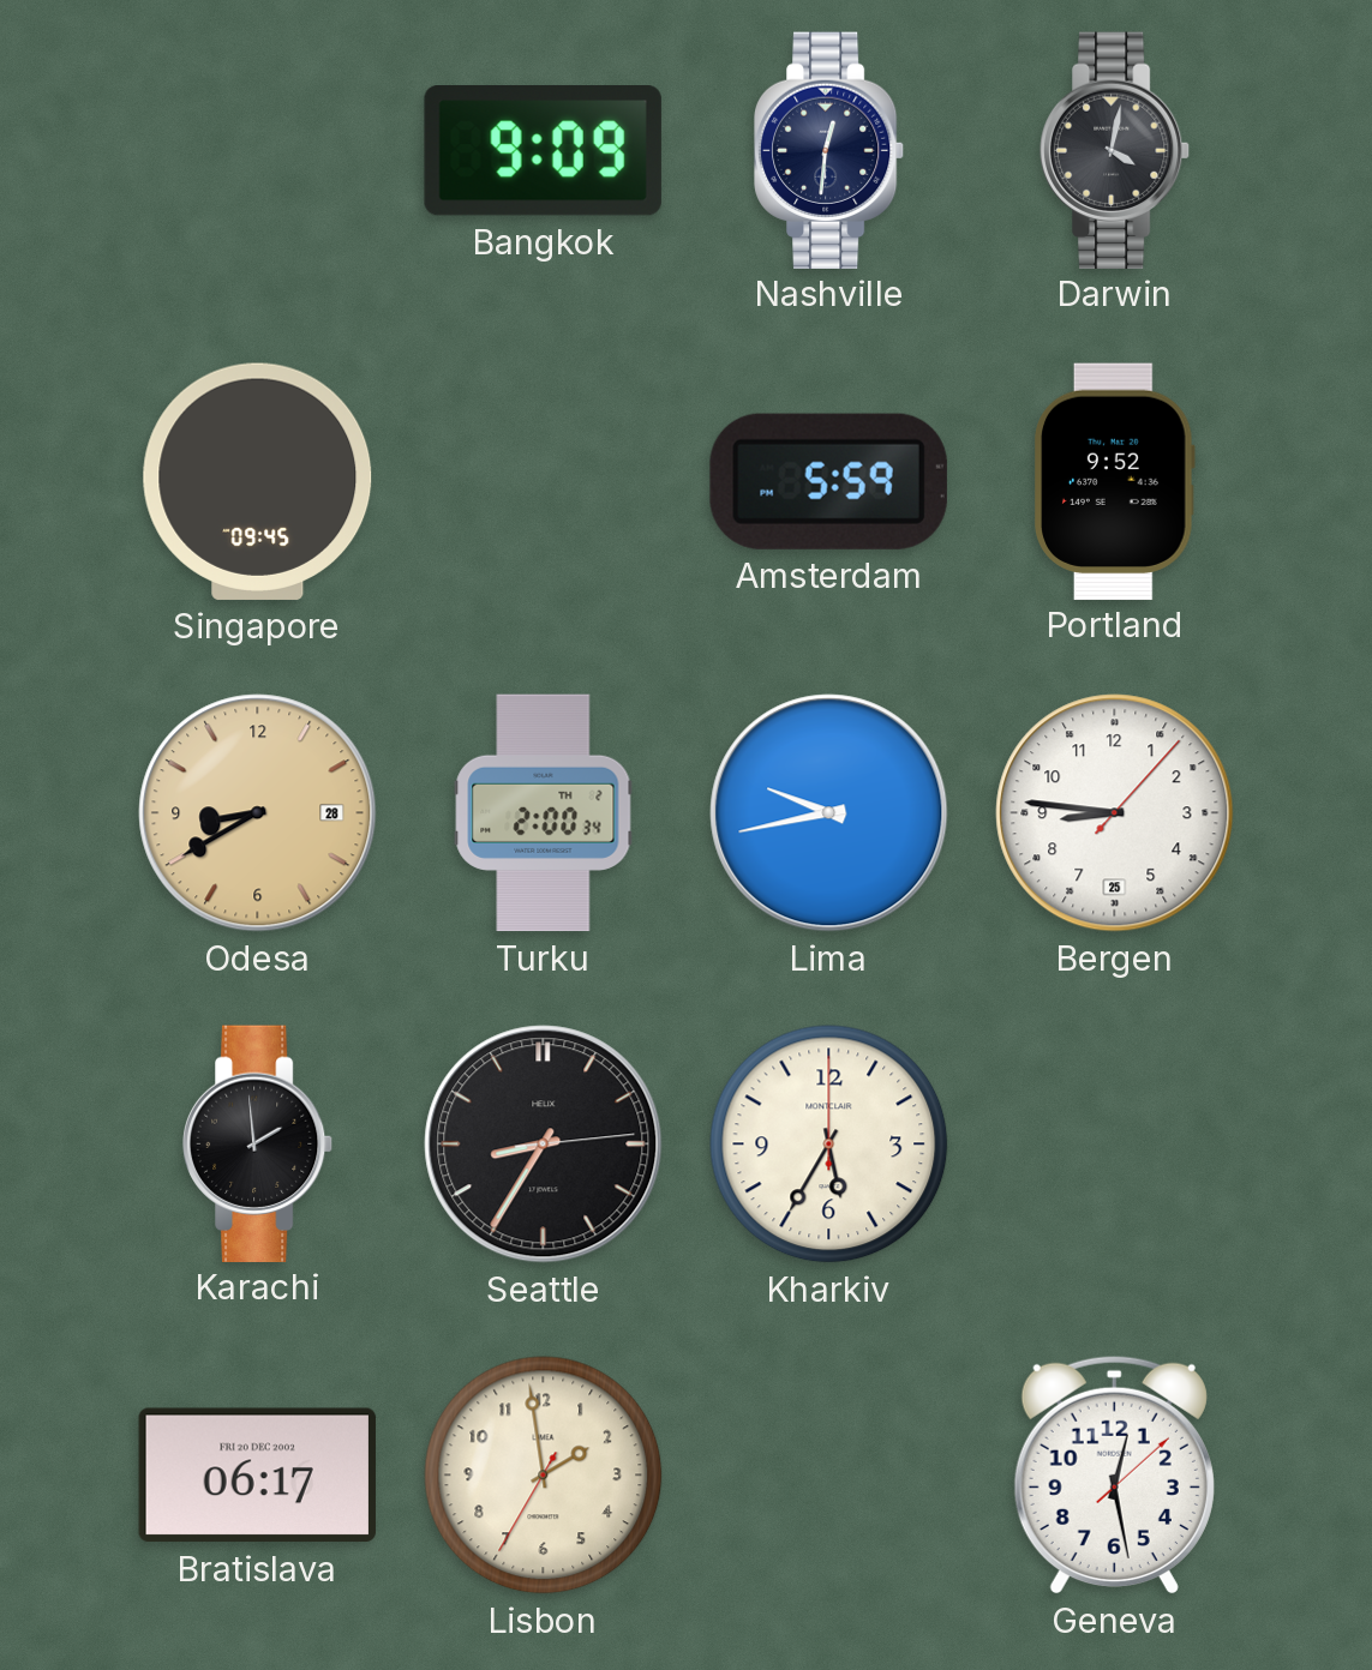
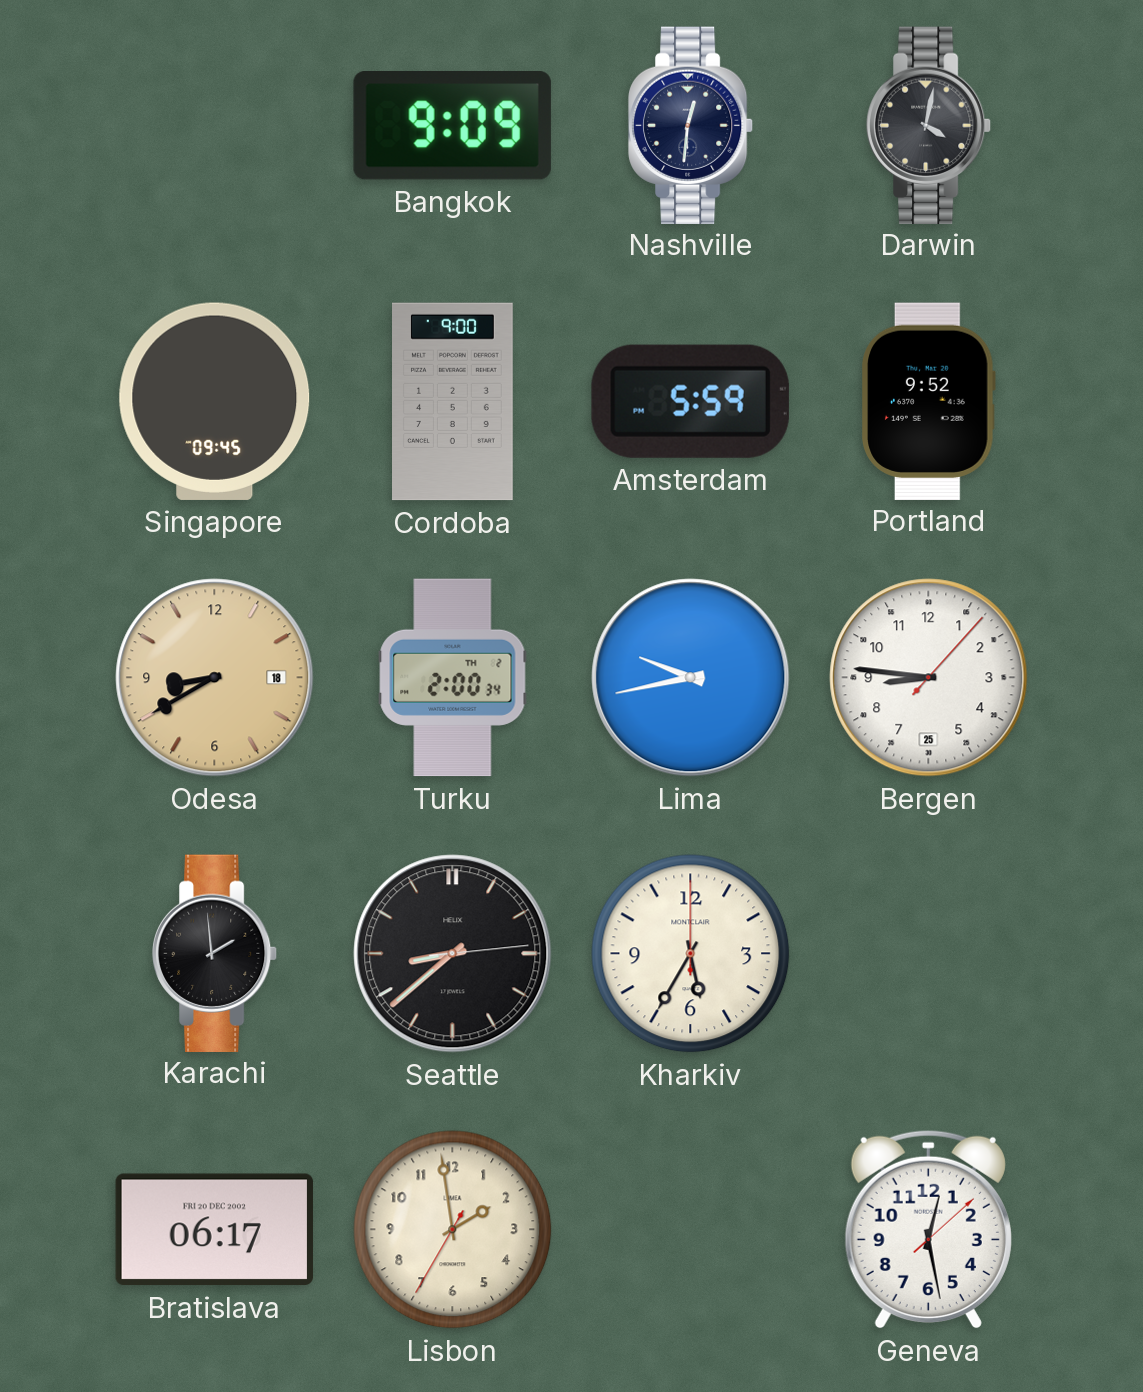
Cordoba: none -> 9:00 (453, 402)
Odesa date: 28 -> 18 (215, 678)
Seattle: 8:35 -> 8:38 (453, 954)
